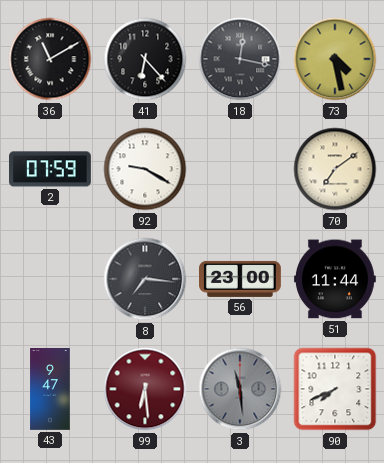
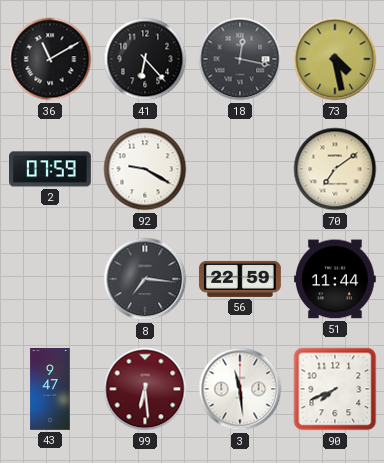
56: 23:00 -> 22:59 (241, 279)
3 dial: grey -> white (240, 389)
